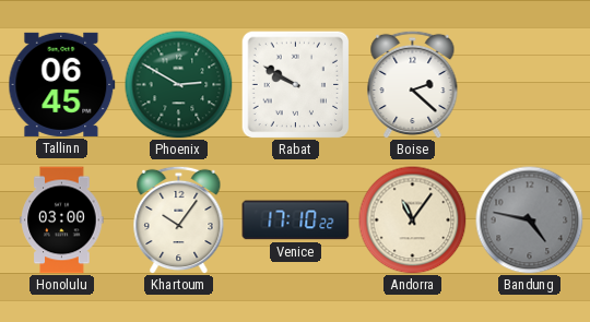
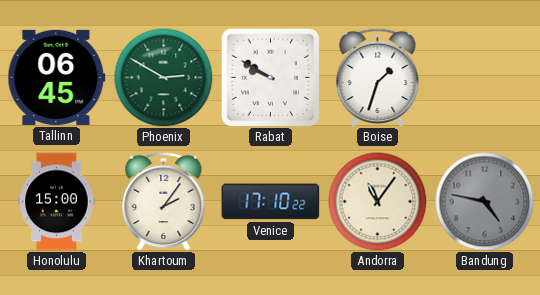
Boise: 2:22 -> 1:33 (378, 77)
Honolulu: 03:00 -> 15:00 (57, 202)
Khartoum: 10:06 -> 2:06 (164, 201)
